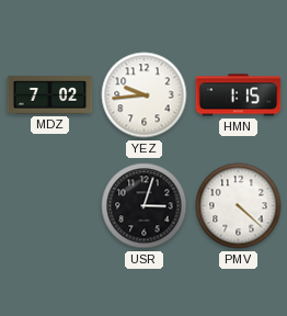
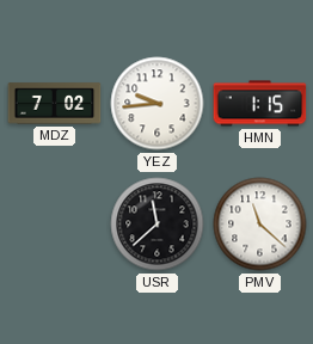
USR: 3:03 -> 11:38 (158, 225)
PMV: 4:22 -> 11:22 (260, 225)
